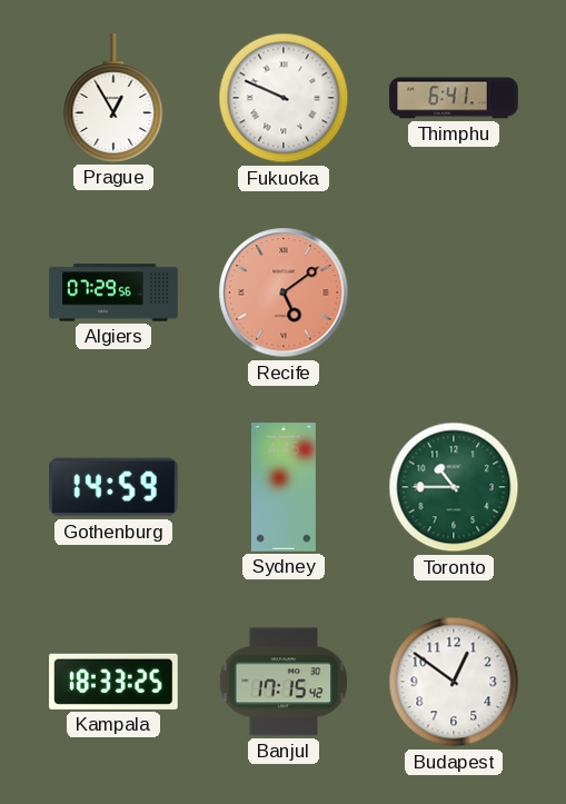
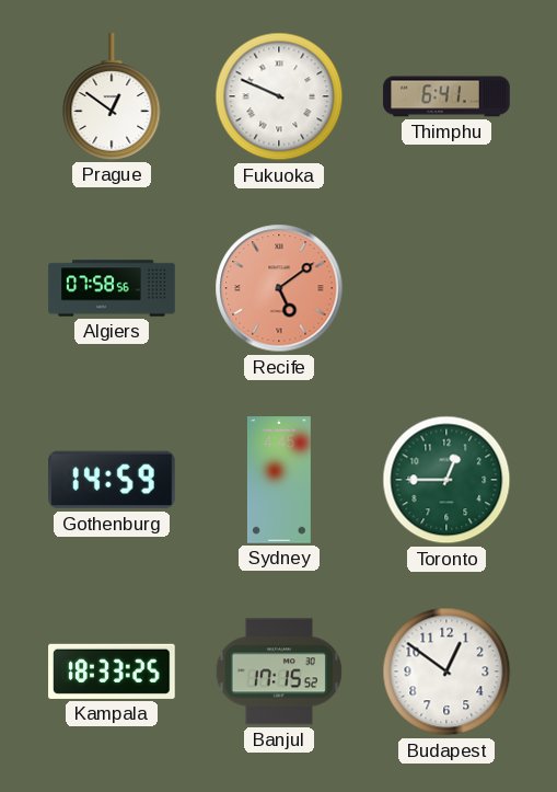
Prague: 12:55 -> 12:51 (112, 96)
Algiers: 07:29 -> 07:58 (112, 288)
Toronto: 10:45 -> 12:45 (446, 480)
Banjul: 17:15:42 -> 17:15:52 (279, 672)
